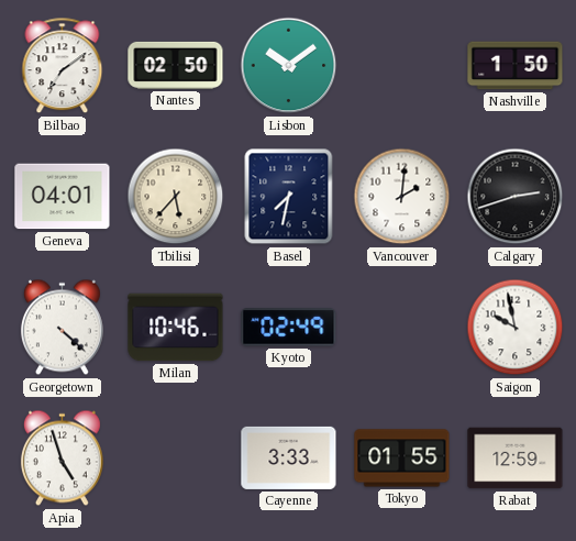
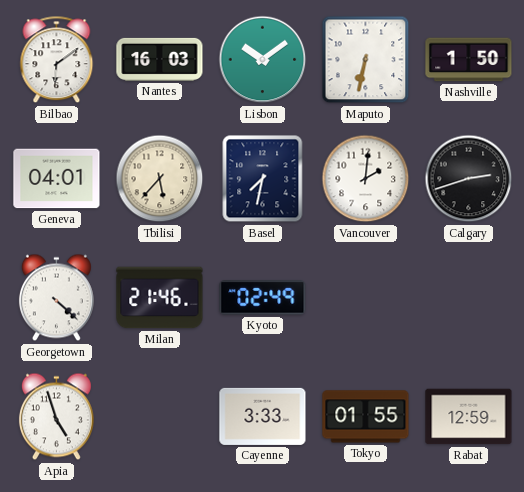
Bilbao: 7:09 -> 6:09 (57, 60)
Nantes: 02:50 -> 16:03 (160, 59)
Maputo: none -> 6:32 (366, 60)
Milan: 10:46 -> 21:46 (160, 298)
Saigon: 9:58 -> none (516, 328)
